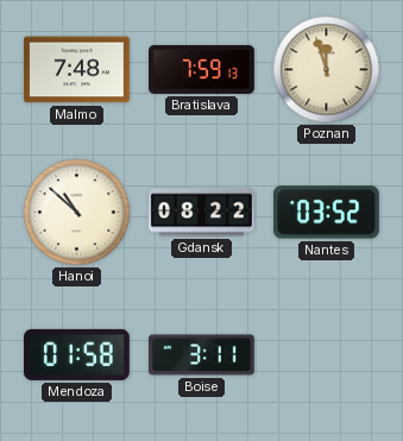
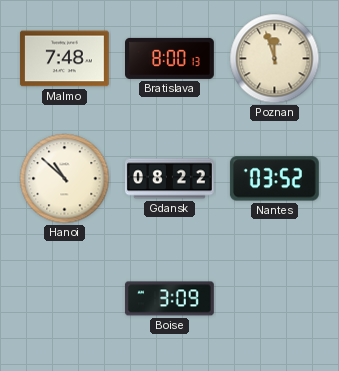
Bratislava: 7:59 -> 8:00 (170, 58)
Mendoza: 01:58 -> none (76, 354)
Boise: 3:11 -> 3:09 (170, 299)
